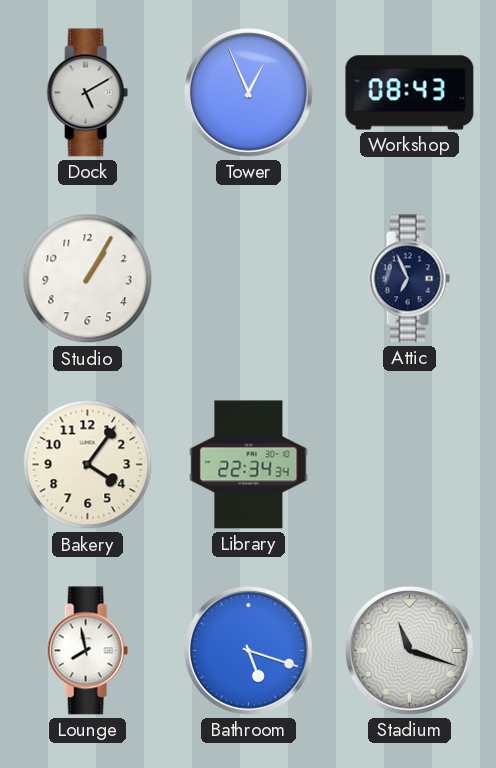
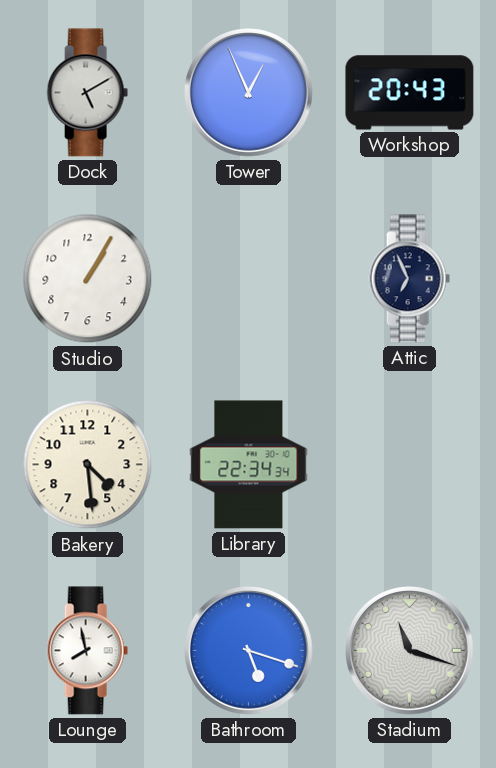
Workshop: 08:43 -> 20:43 (410, 93)
Bakery: 4:06 -> 4:29 (88, 465)
